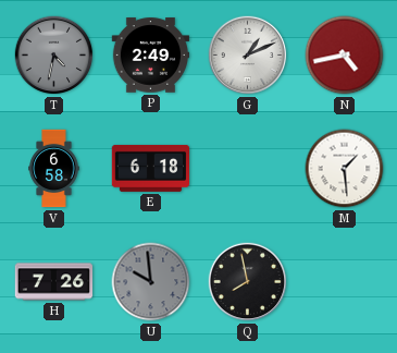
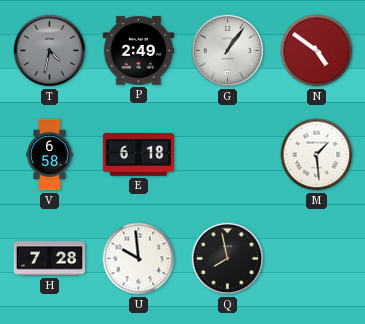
G: 1:11 -> 1:06 (228, 51)
N: 4:43 -> 4:51 (317, 51)
H: 7:26 -> 7:28 (50, 259)
U dial: grey -> white (139, 259)
